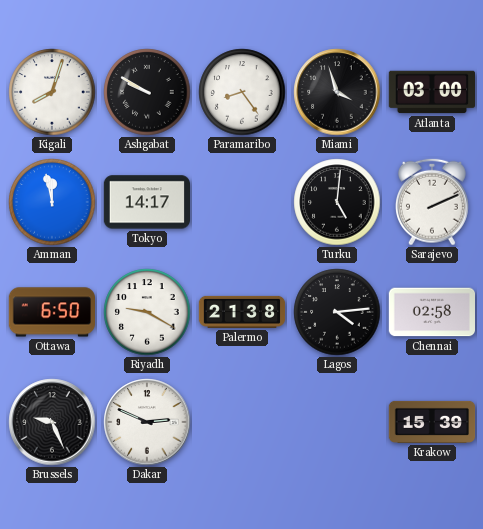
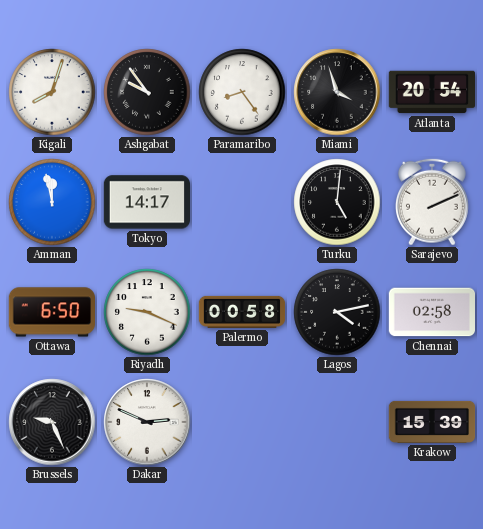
Ashgabat: 9:50 -> 9:54 (147, 92)
Atlanta: 03:00 -> 20:54 (431, 92)
Riyadh: 9:20 -> 9:19 (147, 312)
Palermo: 21:38 -> 00:58 (242, 312)
Lagos: 4:14 -> 4:13 (337, 312)
